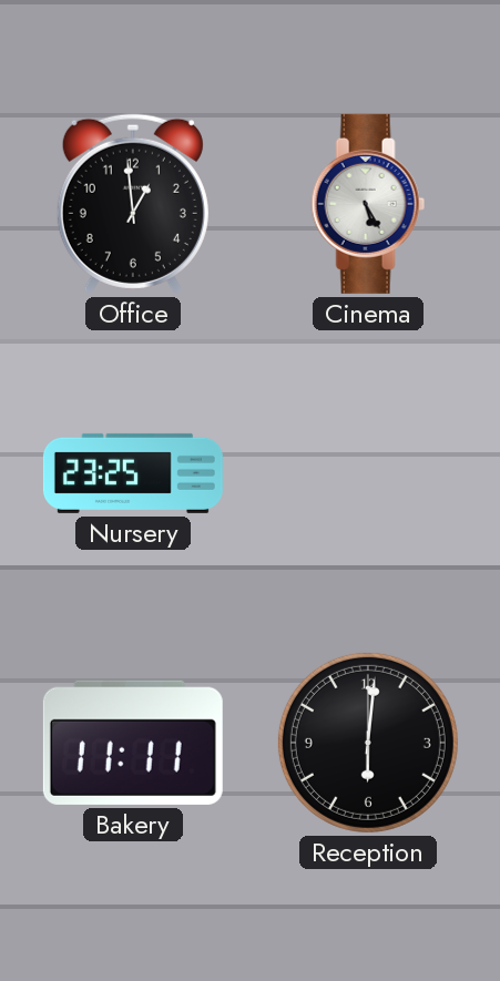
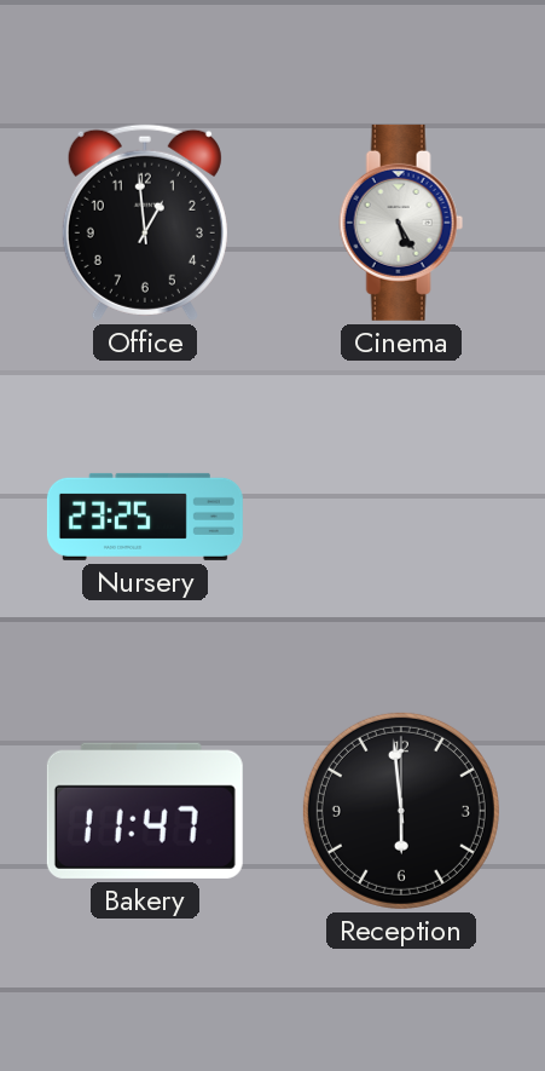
Bakery: 11:11 -> 11:47 (145, 811)
Reception: 6:01 -> 5:59 (401, 811)
